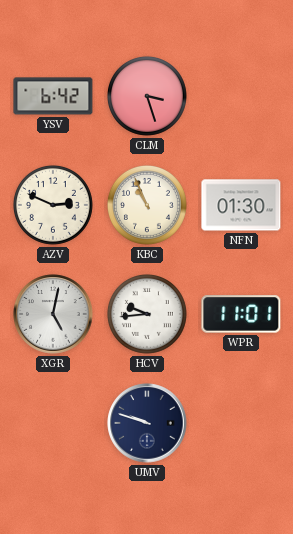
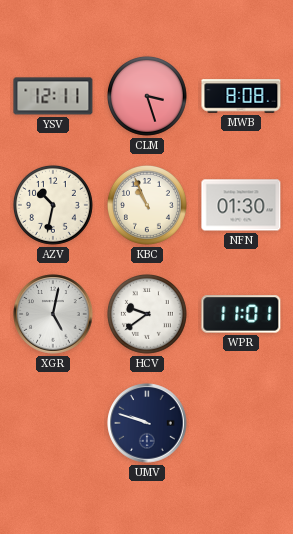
YSV: 6:42 -> 12:11 (53, 96)
MWB: none -> 8:08 (241, 96)
AZV: 2:49 -> 10:32 (53, 205)
HCV: 9:44 -> 9:39 (147, 314)
